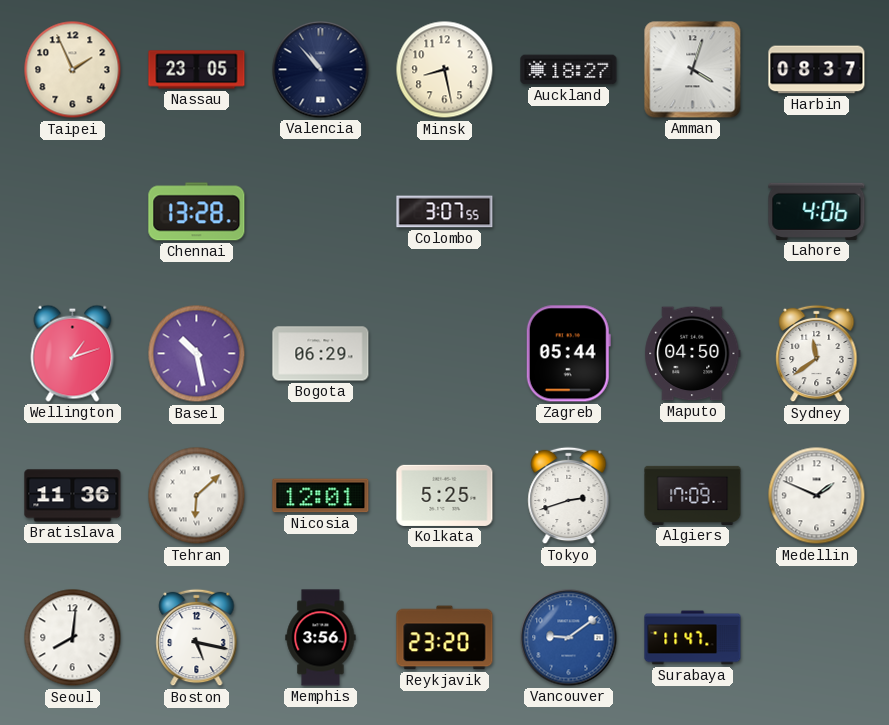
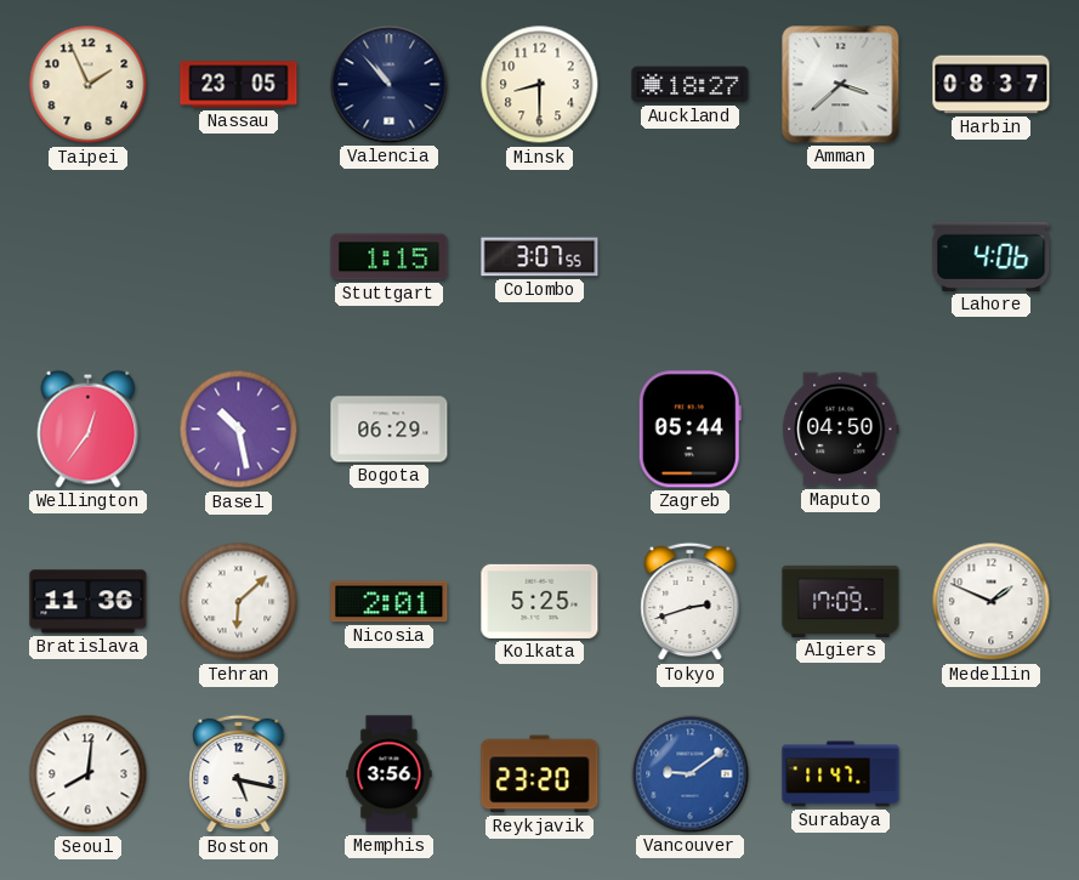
Minsk: 8:28 -> 8:30 (540, 85)
Amman: 4:03 -> 3:38 (841, 85)
Chennai: 13:28 -> none (197, 212)
Stuttgart: none -> 1:15 (390, 257)
Wellington: 1:12 -> 12:36 (89, 428)
Sydney: 11:39 -> none (817, 354)
Nicosia: 12:01 -> 2:01 (390, 602)
